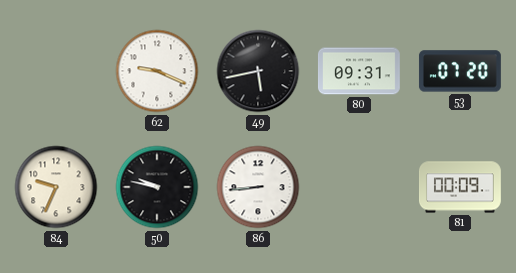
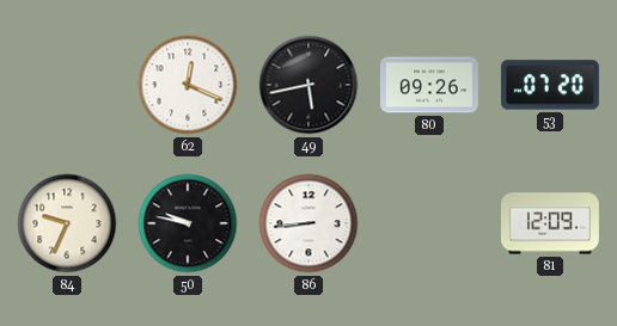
62: 9:19 -> 12:19 (188, 85)
80: 09:31 -> 09:26 (429, 85)
81: 00:09 -> 12:09 (551, 223)
